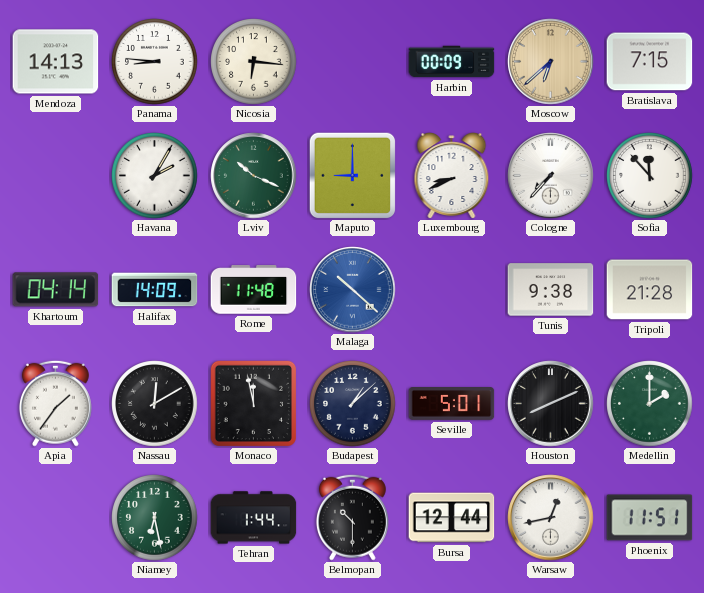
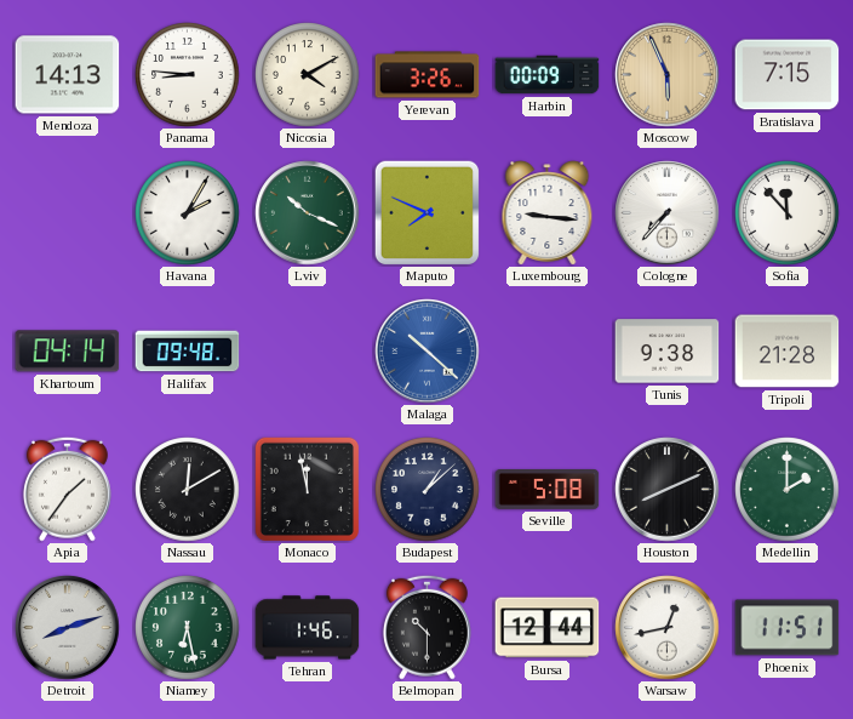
Nicosia: 6:16 -> 4:10 (308, 75)
Yerevan: none -> 3:26 (428, 75)
Moscow: 6:38 -> 5:56 (668, 75)
Maputo: 9:00 -> 7:49 (426, 212)
Luxembourg: 8:41 -> 9:16 (548, 213)
Halifax: 14:09 -> 09:48 (188, 352)
Rome: 11:48 -> none (254, 290)
Seville: 5:01 -> 5:08 (548, 490)
Detroit: none -> 8:12 (68, 628)
Tehran: 1:44 -> 1:46 (308, 628)
